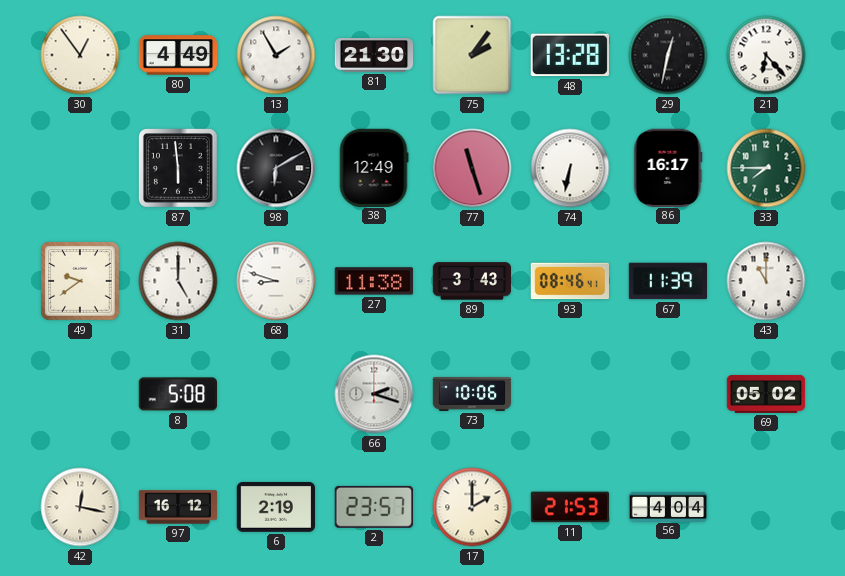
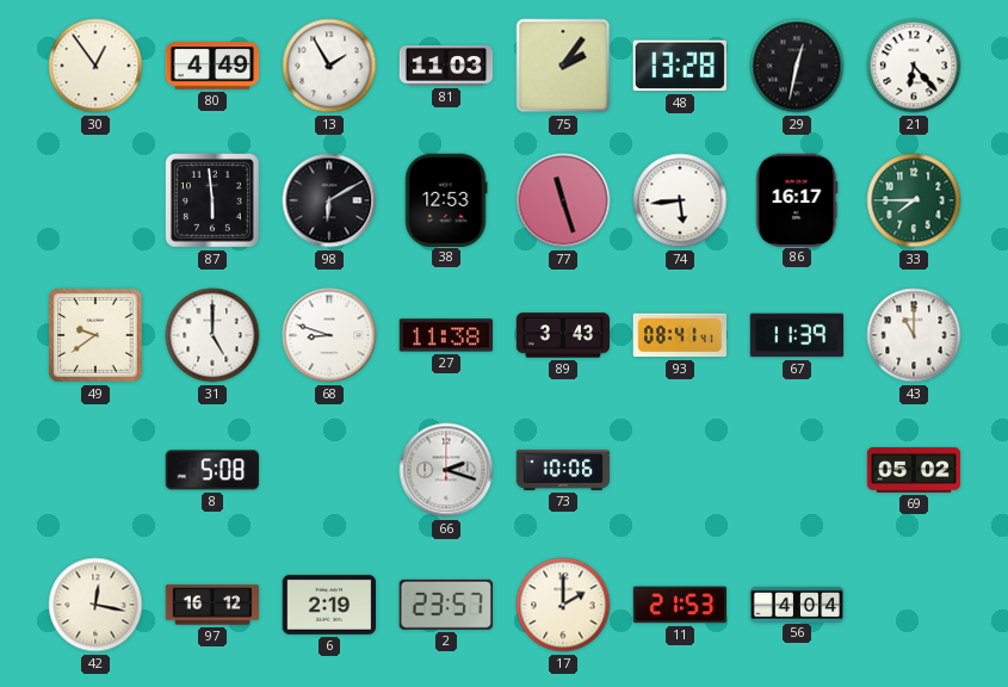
81: 21:30 -> 11:03 (446, 67)
38: 12:49 -> 12:53 (446, 199)
74: 6:32 -> 5:44 (680, 200)
93: 08:46 -> 08:41 (679, 335)
